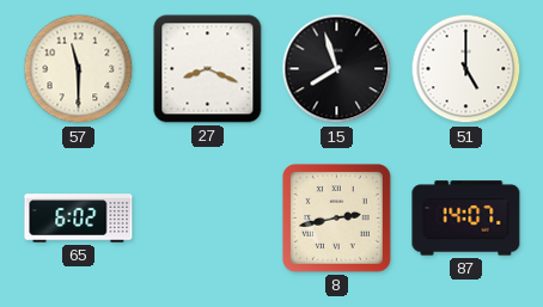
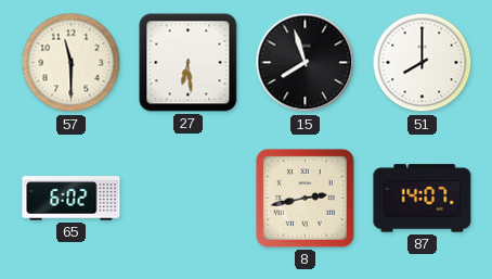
27: 8:19 -> 6:29 (189, 63)
51: 5:00 -> 8:00 (423, 63)
